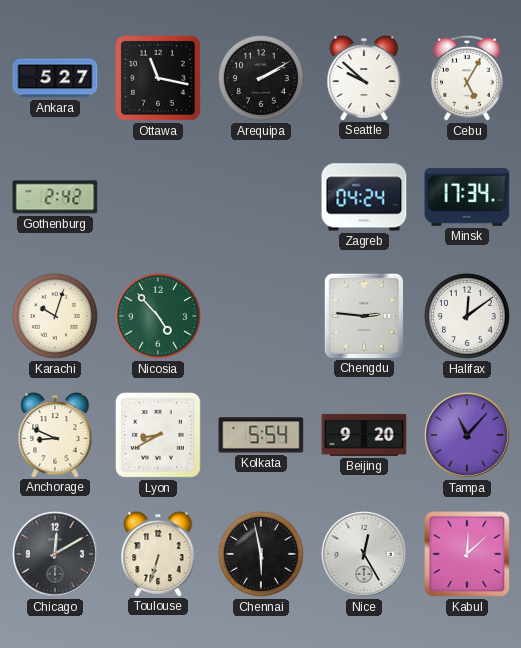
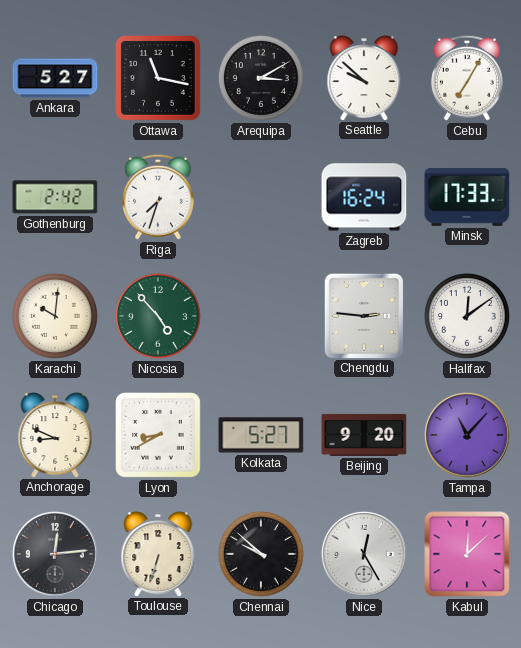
Arequipa: 2:10 -> 3:10 (261, 78)
Cebu: 5:05 -> 7:05 (467, 78)
Riga: none -> 7:33 (158, 197)
Zagreb: 04:24 -> 16:24 (364, 197)
Minsk: 17:34 -> 17:33 (467, 197)
Karachi: 10:03 -> 10:01 (55, 316)
Kolkata: 5:54 -> 5:27 (261, 435)
Chicago: 12:10 -> 12:14 (55, 554)
Chennai: 5:58 -> 9:52 (261, 554)
